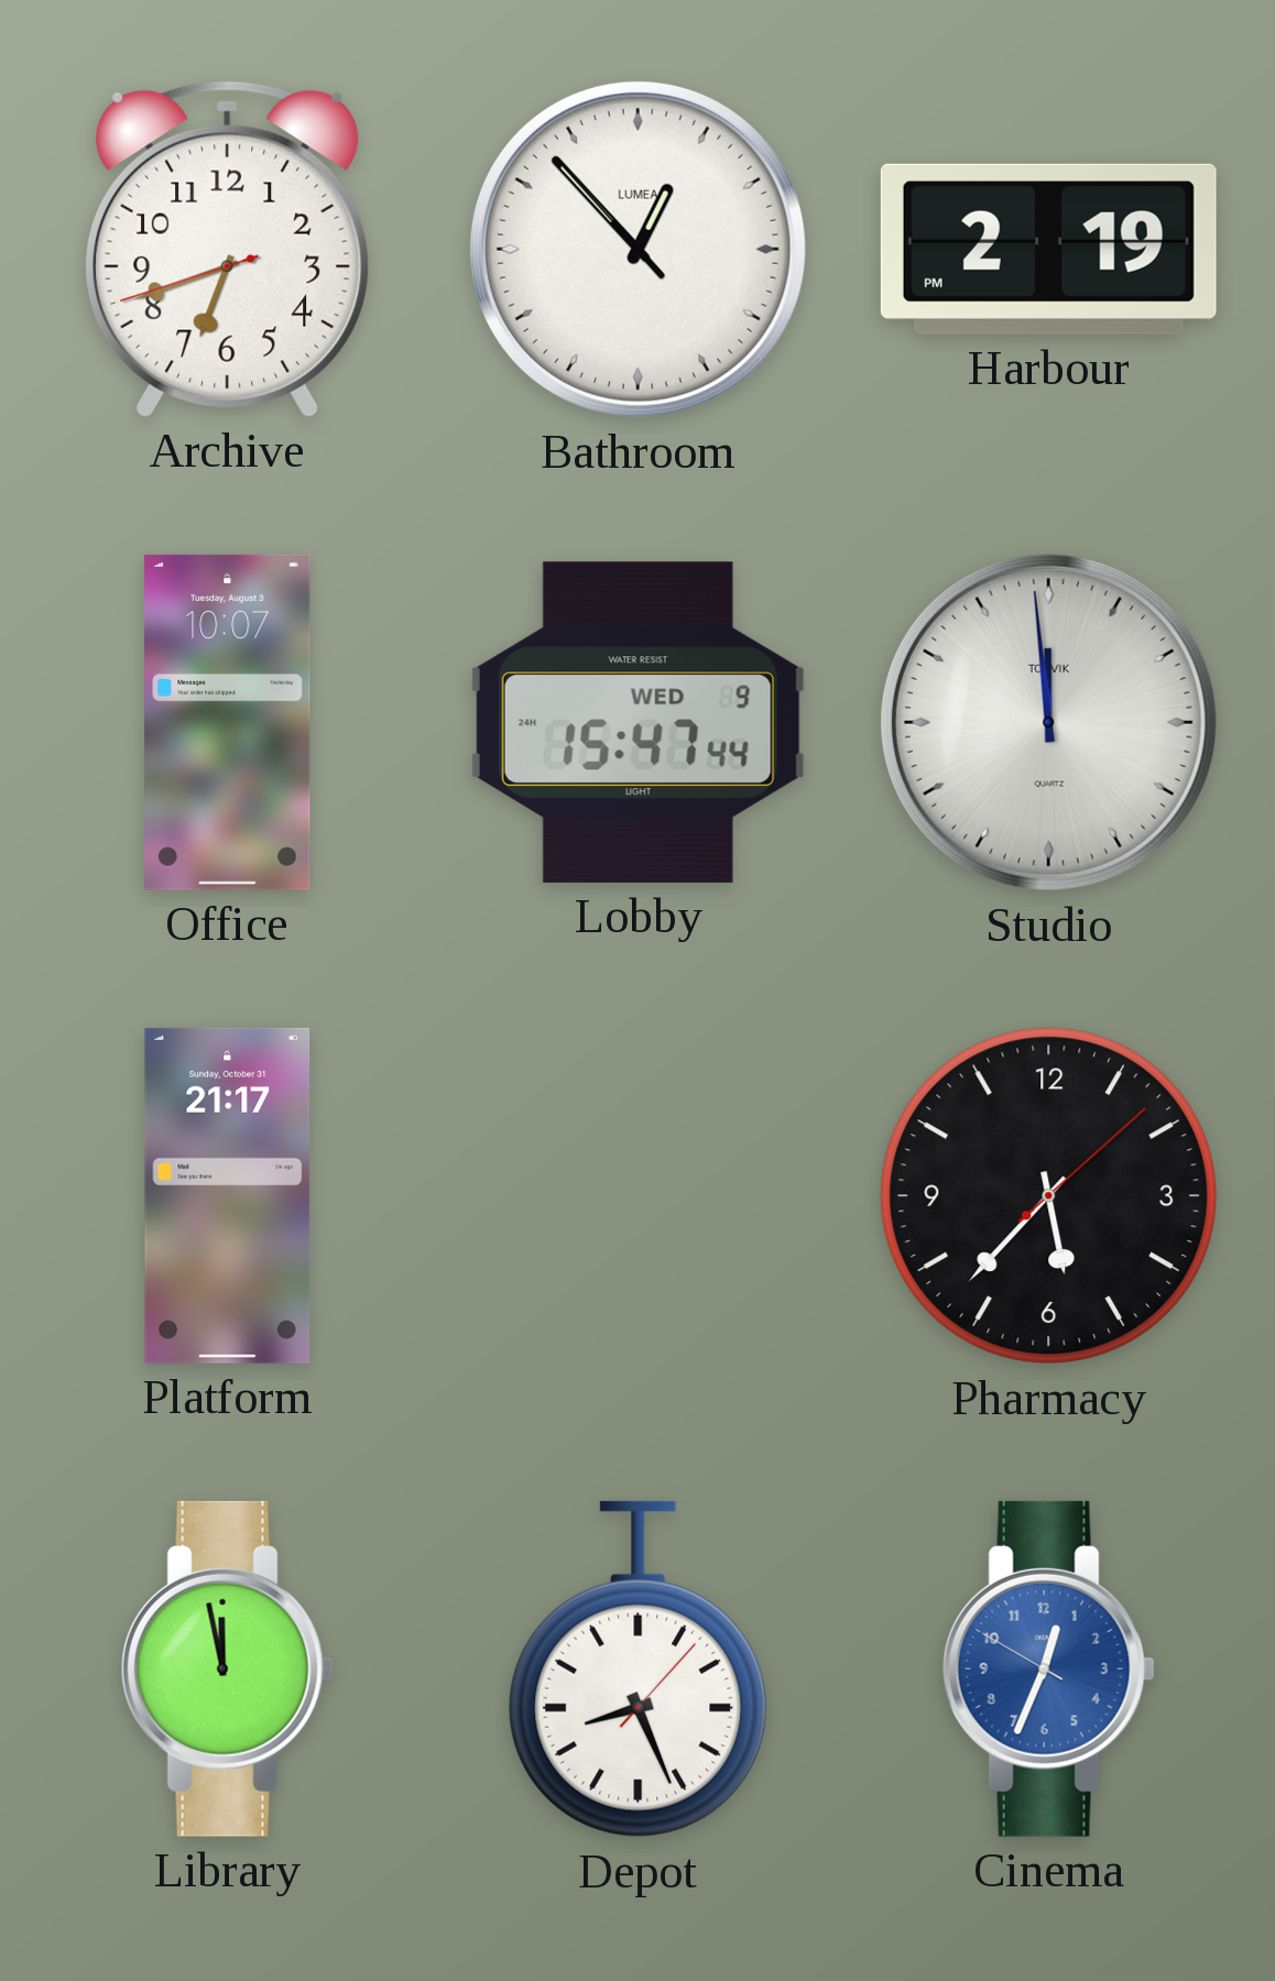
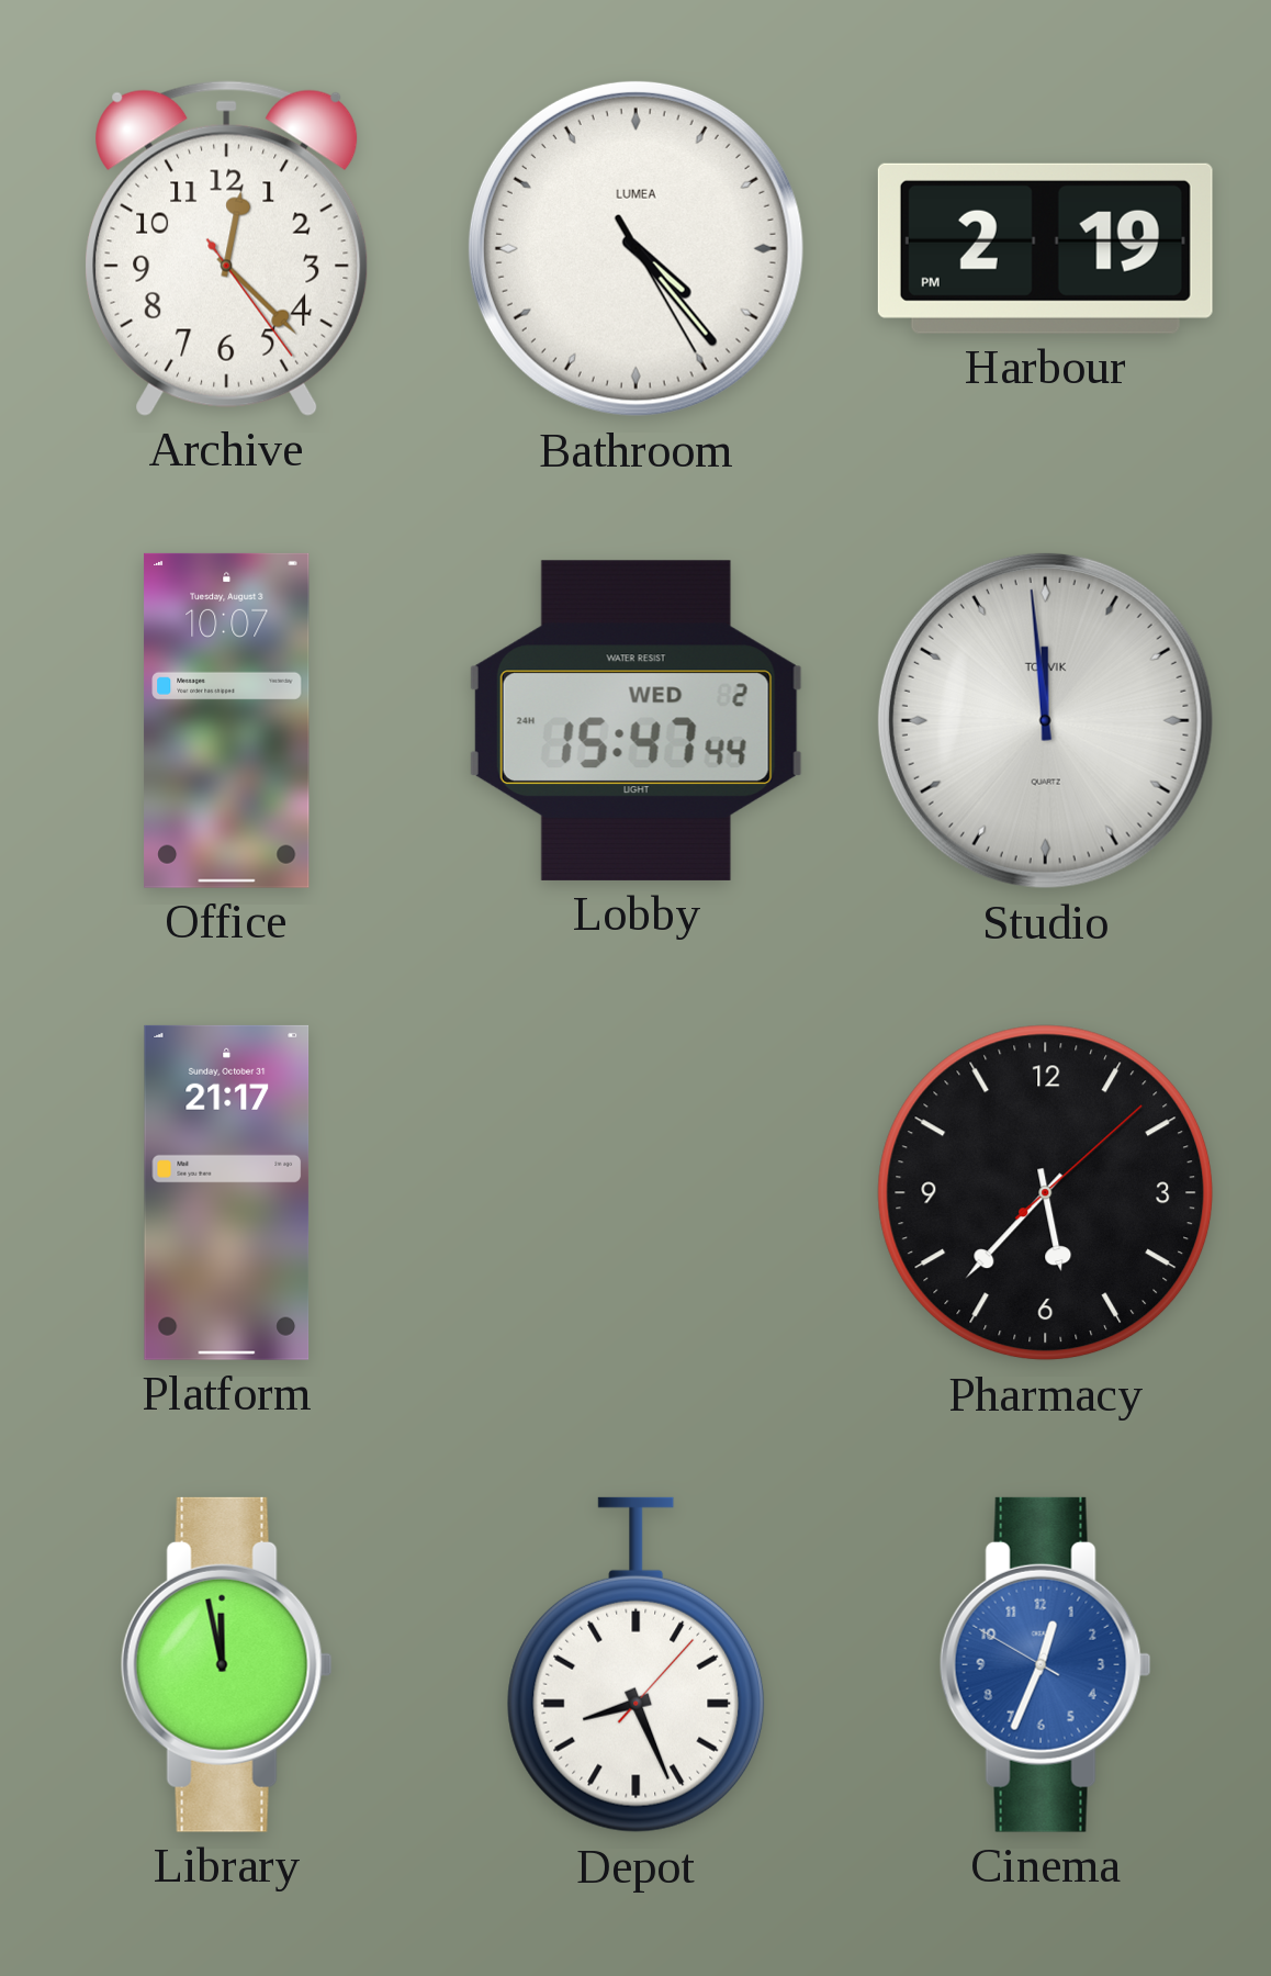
Archive: 6:41 -> 12:22 (227, 248)
Bathroom: 12:52 -> 4:23 (635, 248)
Lobby date: WED 9 -> WED 2 (635, 720)
